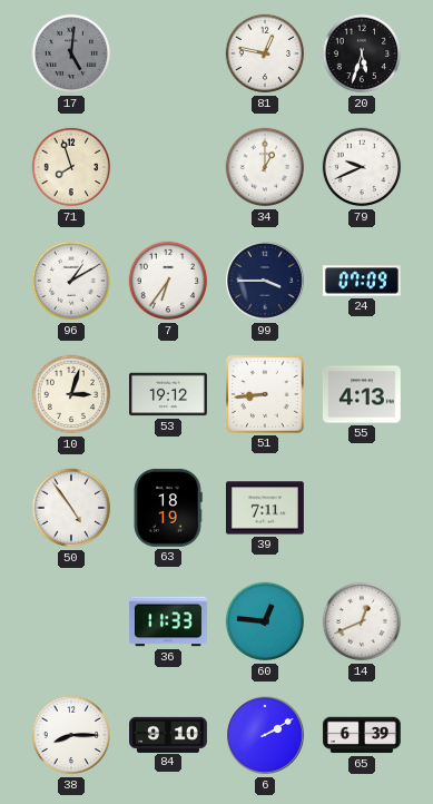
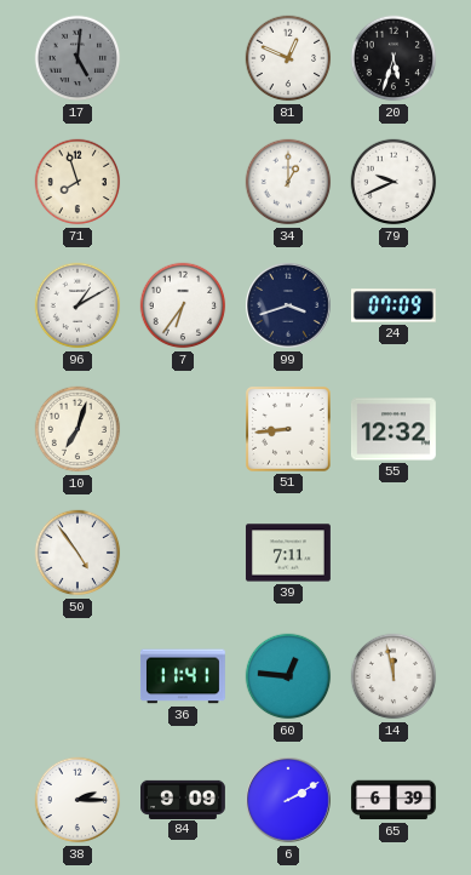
81: 12:47 -> 12:49 (288, 58)
99: 3:45 -> 3:42 (288, 305)
10: 3:03 -> 7:03 (77, 429)
53: 19:12 -> none (168, 394)
55: 4:13 -> 12:32 (394, 429)
63: 18:19 -> none (168, 508)
36: 11:33 -> 11:41 (183, 676)
14: 12:41 -> 11:58 (394, 676)
38: 8:15 -> 2:15 (77, 800)
84: 9:10 -> 9:09 (184, 799)
